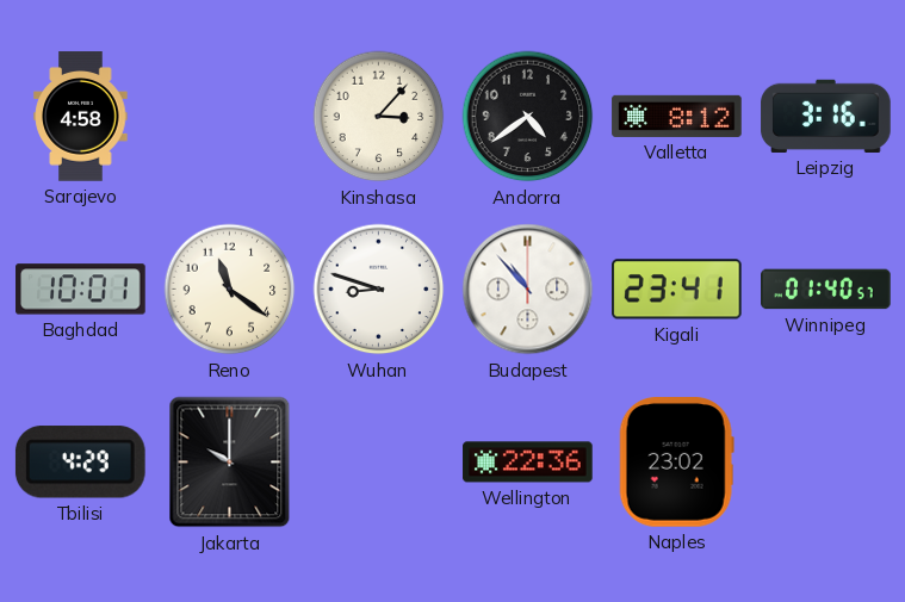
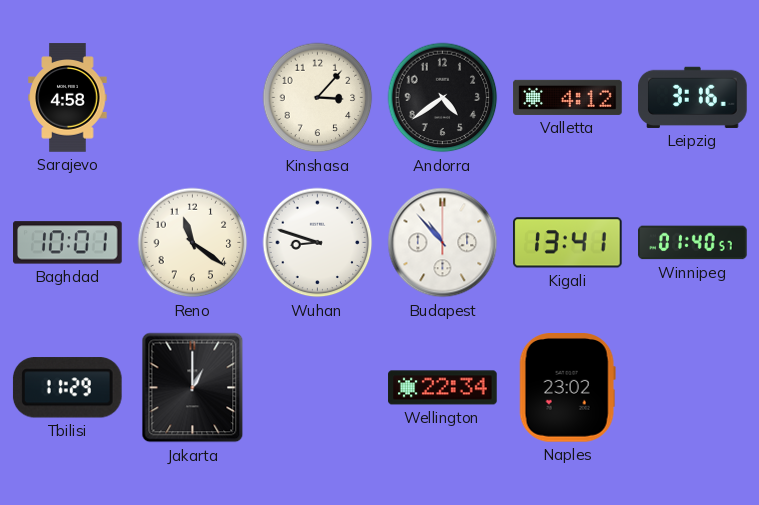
Valletta: 8:12 -> 4:12 (568, 97)
Kigali: 23:41 -> 13:41 (568, 243)
Tbilisi: 4:29 -> 11:29 (67, 388)
Jakarta: 10:00 -> 1:00 (193, 388)
Wellington: 22:36 -> 22:34 (443, 388)
